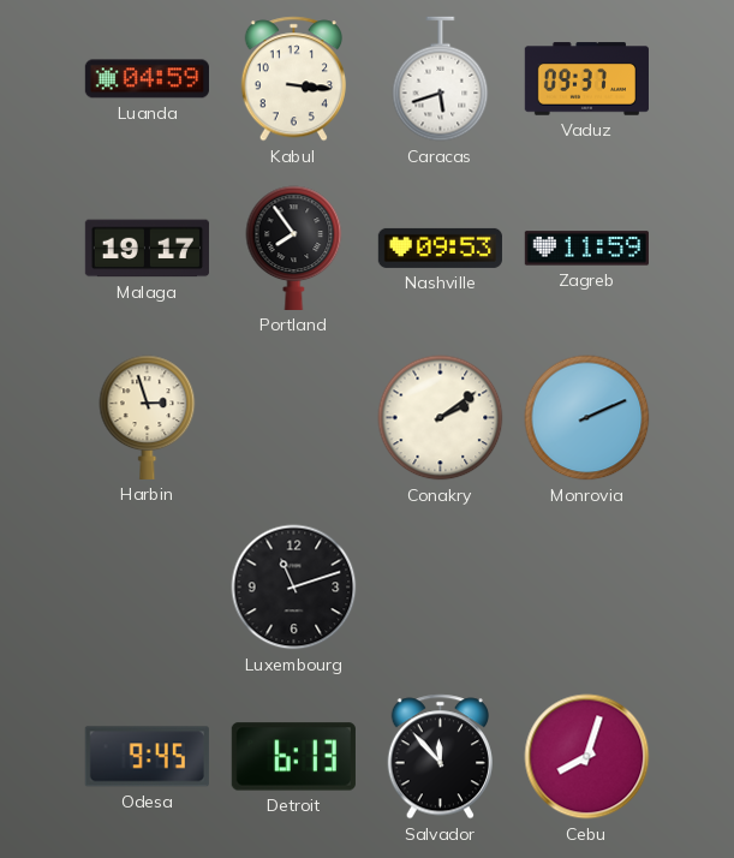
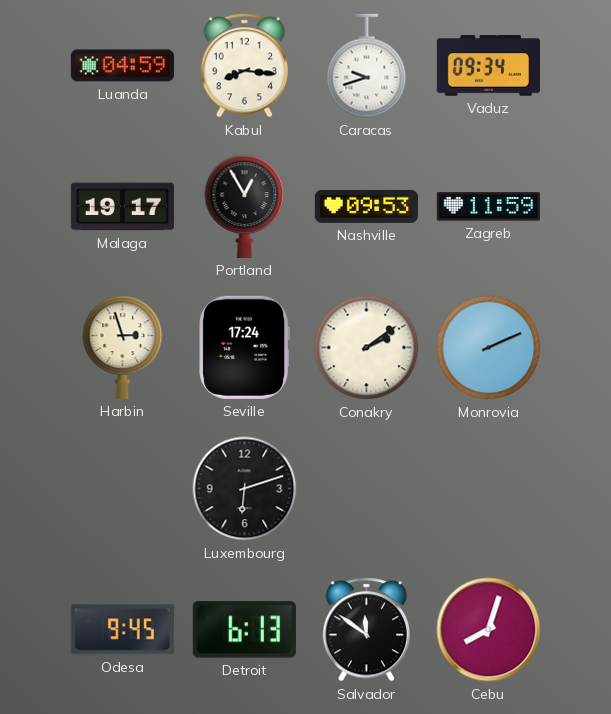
Kabul: 3:16 -> 8:16 (244, 66)
Caracas: 5:42 -> 9:42 (367, 66)
Vaduz: 09:37 -> 09:34 (488, 66)
Portland: 7:54 -> 12:55 (245, 206)
Seville: none -> 17:24 (245, 347)
Luxembourg: 11:12 -> 6:12 (245, 489)
Salvador: 11:53 -> 11:51 (366, 630)
